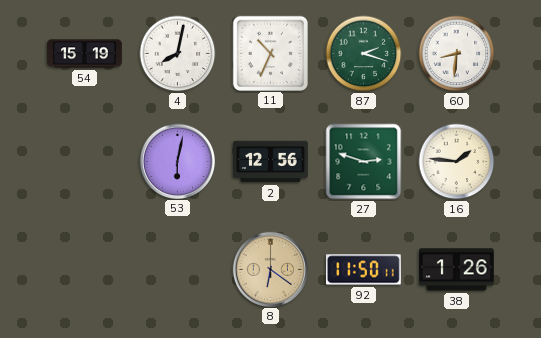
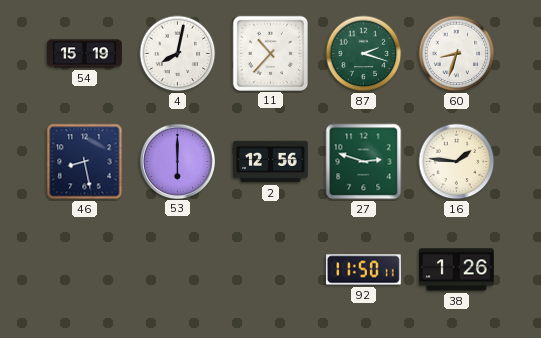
11: 10:34 -> 10:37 (270, 53)
60: 8:31 -> 8:33 (457, 54)
46: none -> 8:28 (85, 162)
53: 6:02 -> 6:00 (177, 161)
8: 6:21 -> none (270, 269)
